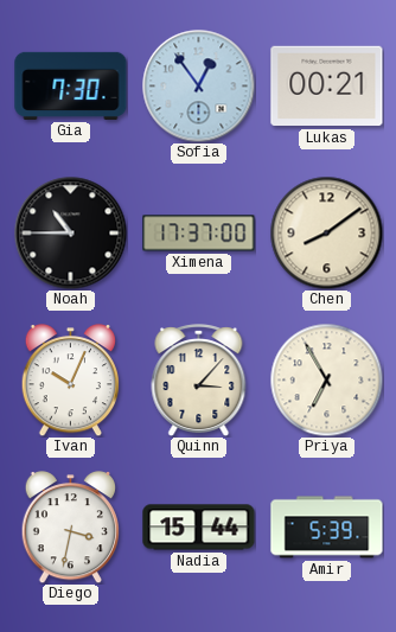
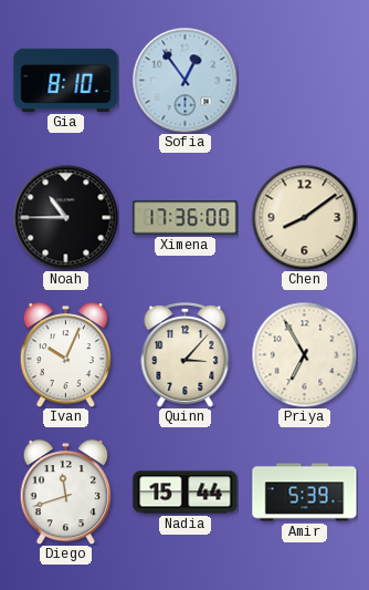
Gia: 7:30 -> 8:10 (66, 80)
Lukas: 00:21 -> none (327, 87)
Ximena: 17:37 -> 17:36 (186, 218)
Diego: 3:32 -> 11:42 (65, 493)
